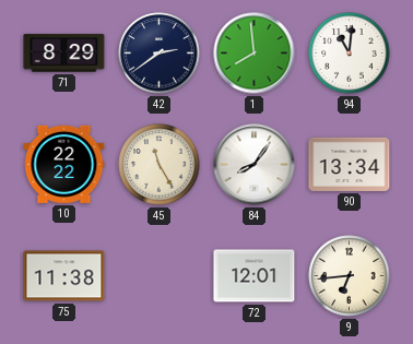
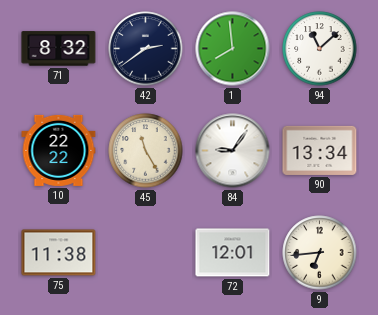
71: 8:29 -> 8:32 (59, 49)
94: 11:01 -> 11:08 (320, 49)
84: 8:06 -> 9:06 (233, 151)
